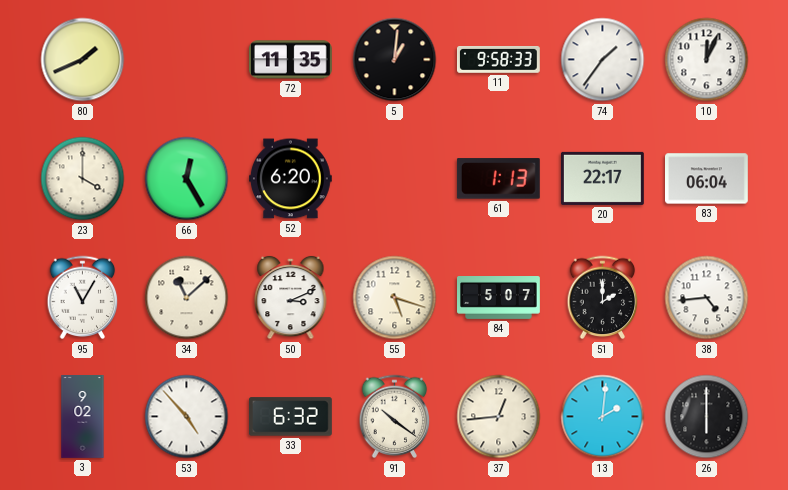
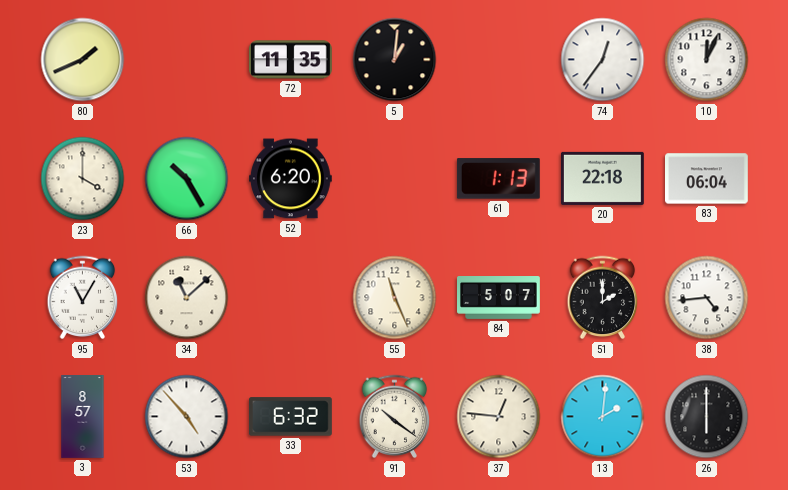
11: 9:58 -> none (499, 60)
74: 1:36 -> 12:36 (603, 60)
66: 12:25 -> 10:25 (187, 179)
20: 22:17 -> 22:18 (602, 178)
50: 3:11 -> none (291, 298)
55: 5:18 -> 11:26 (395, 298)
3: 9:02 -> 8:57 (83, 417)
37: 12:44 -> 12:46 (499, 417)
